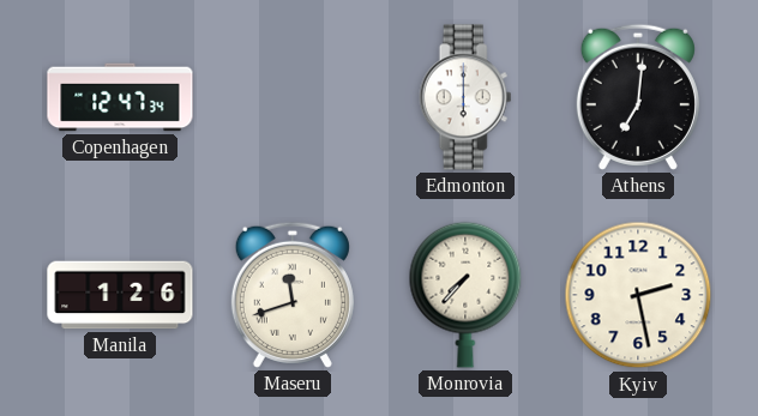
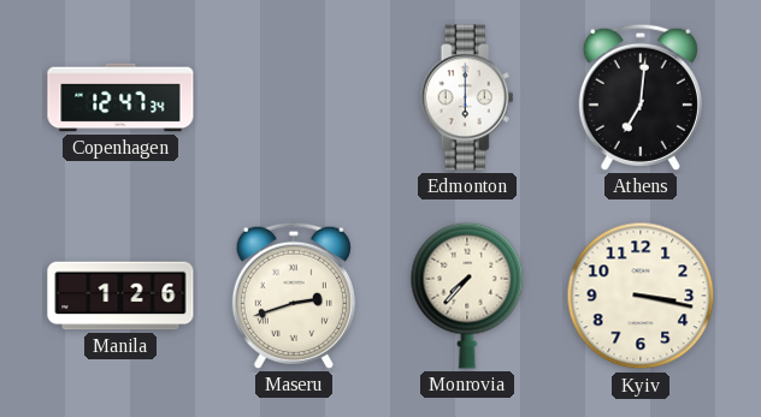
Maseru: 11:42 -> 2:42 (294, 296)
Kyiv: 2:28 -> 3:17 (641, 296)
